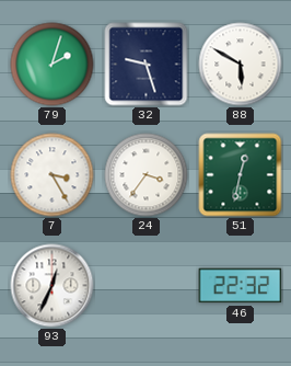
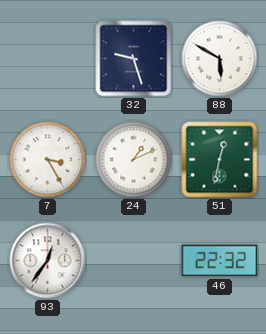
79: 2:03 -> none (53, 65)
24: 3:36 -> 1:11 (134, 160)
93: 12:34 -> 12:36 (48, 261)
